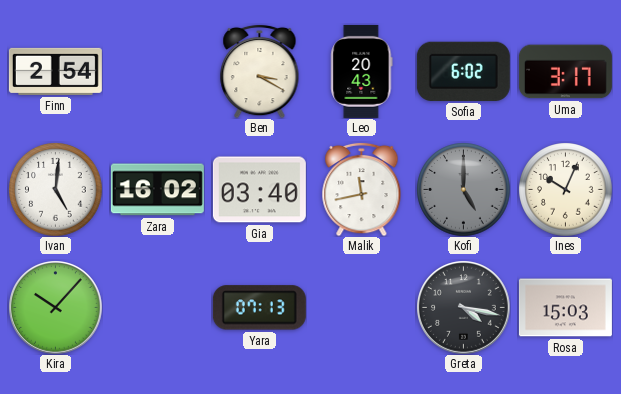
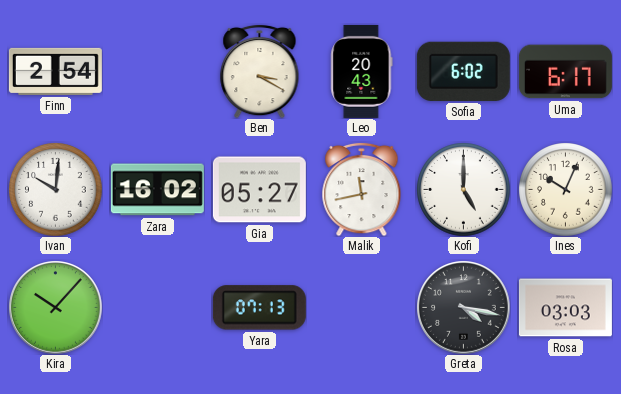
Uma: 3:17 -> 6:17 (565, 72)
Ivan: 5:01 -> 10:01 (55, 189)
Gia: 03:40 -> 05:27 (259, 190)
Kofi dial: grey -> white (463, 189)
Rosa: 15:03 -> 03:03 (565, 308)
